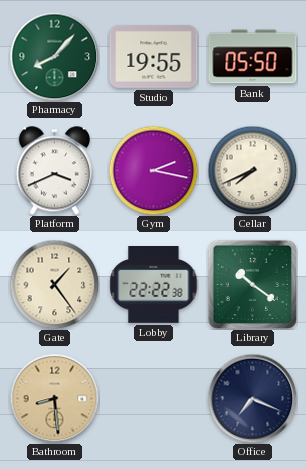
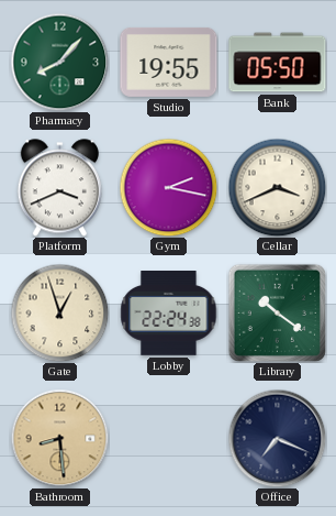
Cellar: 7:41 -> 3:41 (277, 187)
Gate: 1:24 -> 12:57 (59, 312)
Lobby: 22:22 -> 22:24 (169, 314)
